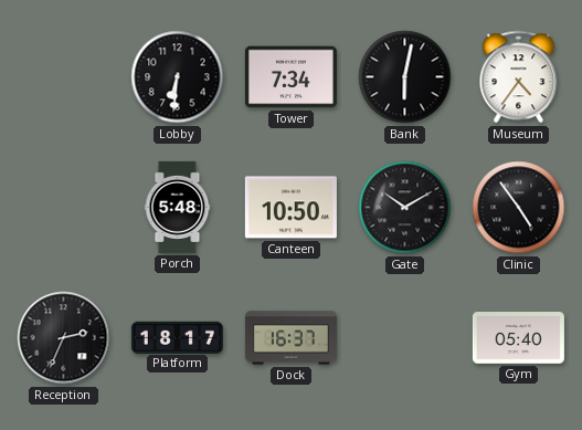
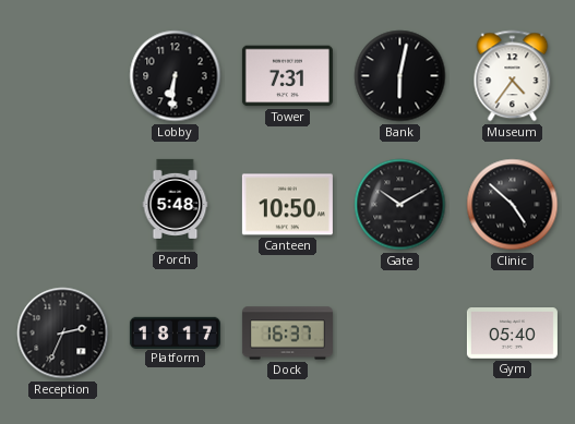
Tower: 7:34 -> 7:31 (287, 76)
Clinic: 4:54 -> 4:52 (513, 205)
